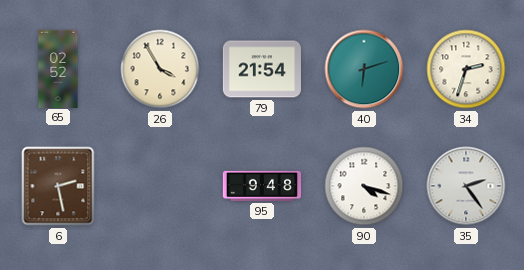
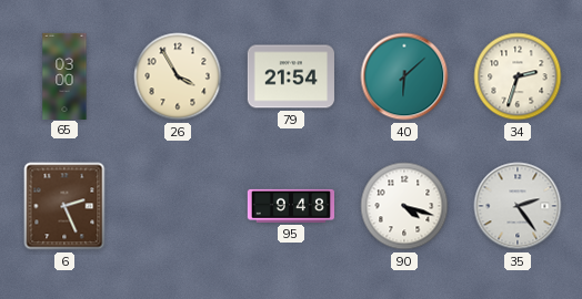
65: 02:52 -> 03:00 (64, 75)
40: 6:12 -> 6:08 (404, 76)
6: 2:28 -> 2:26 (64, 206)
